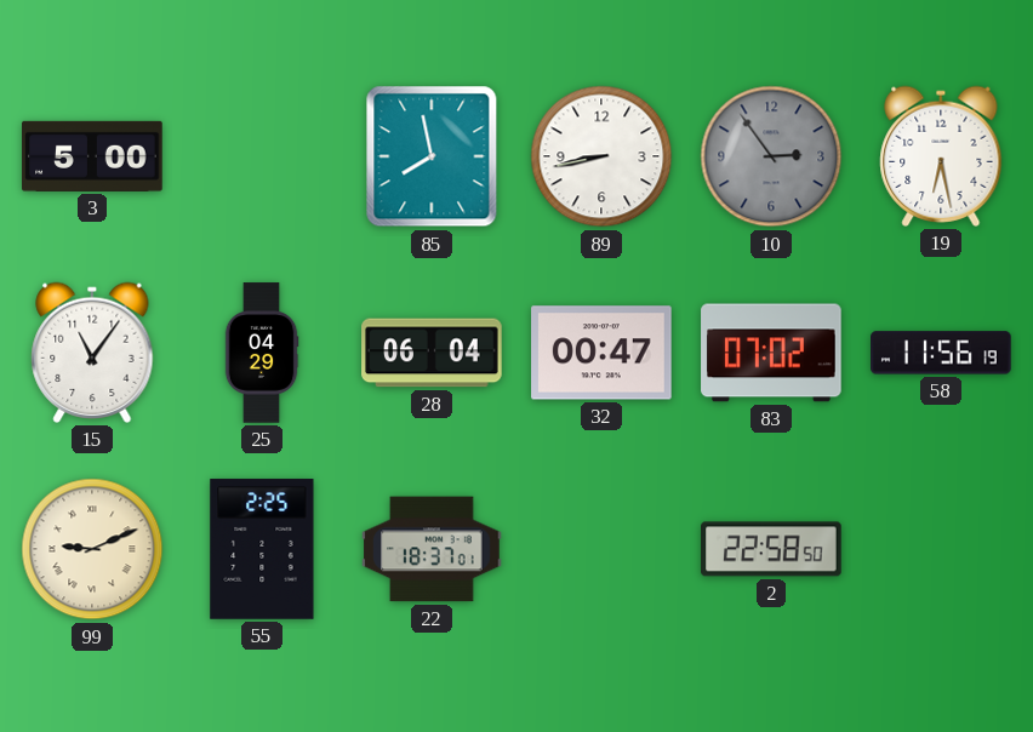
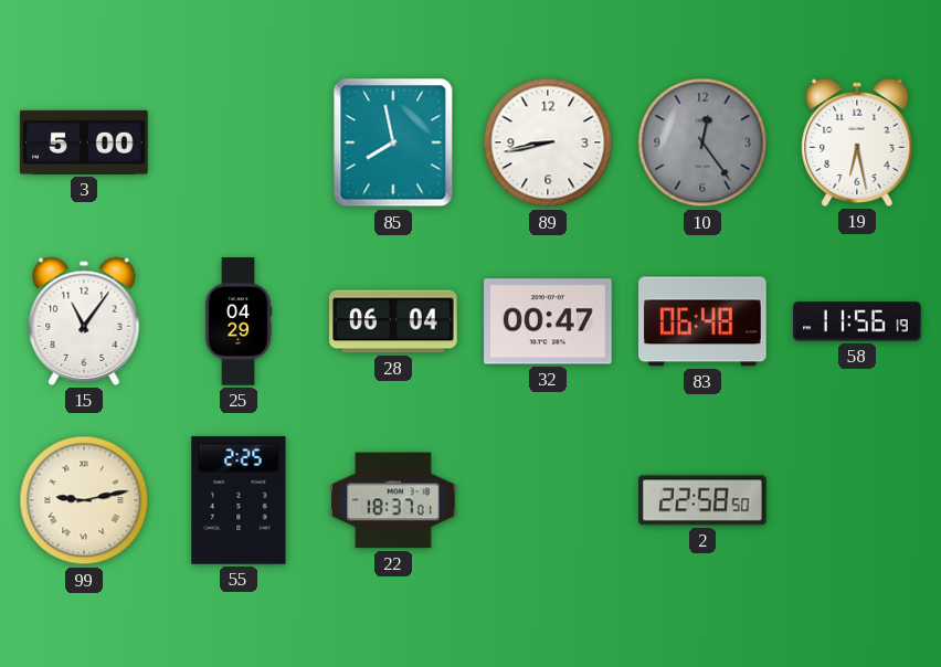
10: 2:54 -> 12:24 (702, 142)
83: 07:02 -> 06:48 (702, 321)
99: 9:11 -> 9:13 (84, 500)
